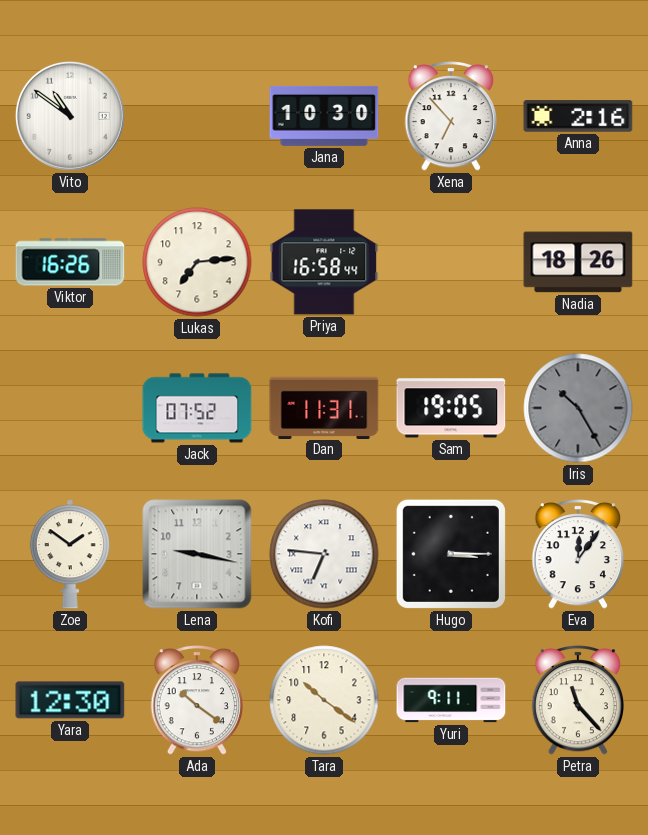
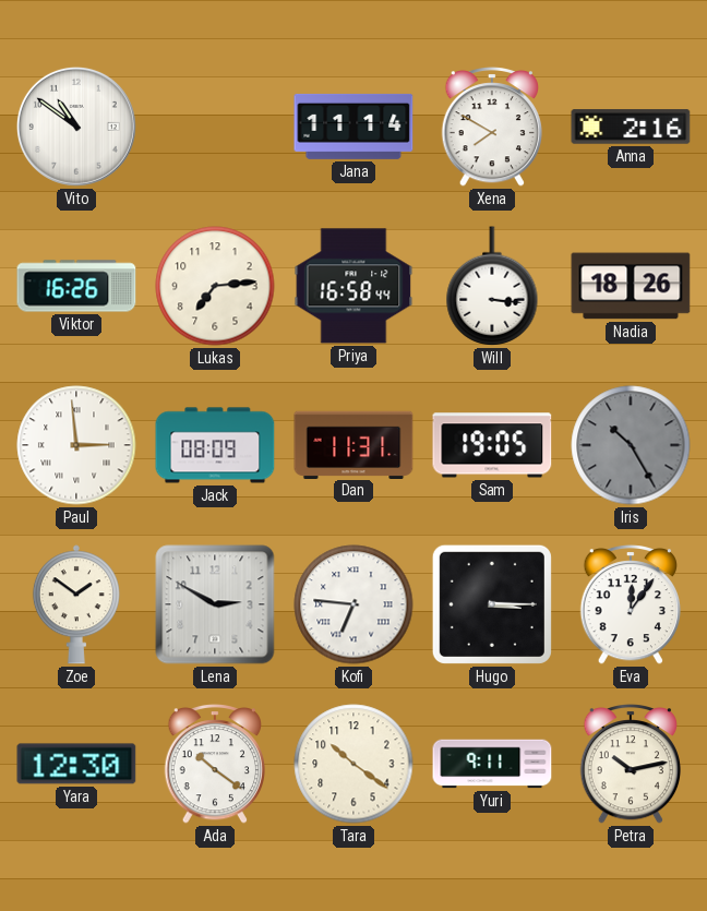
Jana: 10:30 -> 11:14 (353, 127)
Xena: 6:53 -> 7:50 (492, 128)
Will: none -> 3:16 (492, 286)
Paul: none -> 2:59 (76, 445)
Jack: 07:52 -> 08:09 (215, 445)
Lena: 9:17 -> 2:50 (215, 604)
Petra: 11:23 -> 10:13 (631, 765)
